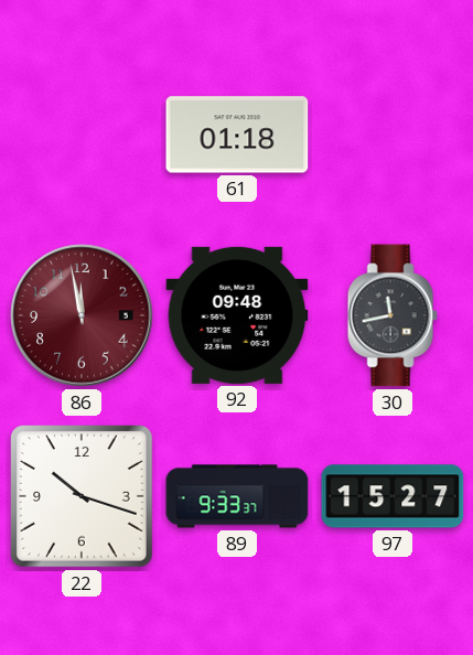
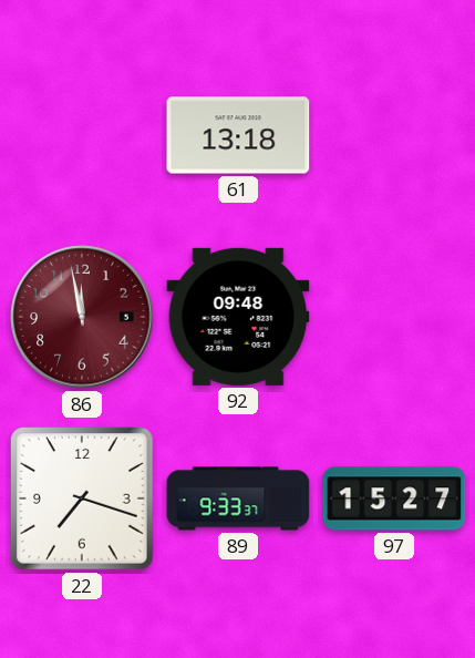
61: 01:18 -> 13:18 (238, 135)
30: 11:43 -> none (393, 315)
22: 10:18 -> 7:18 (82, 498)
